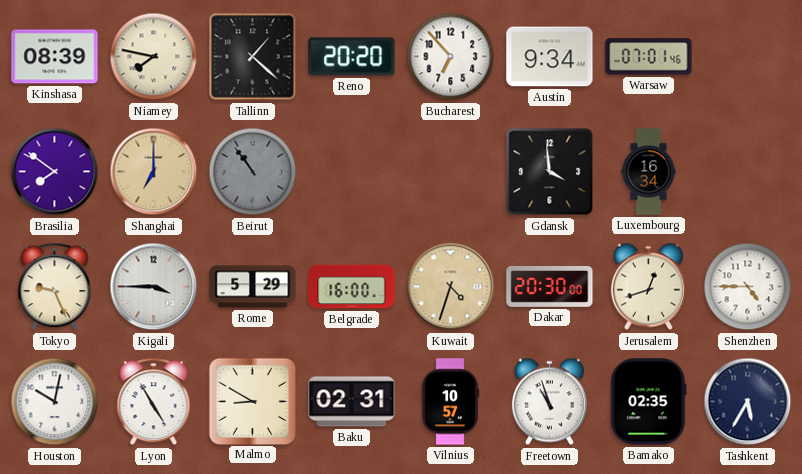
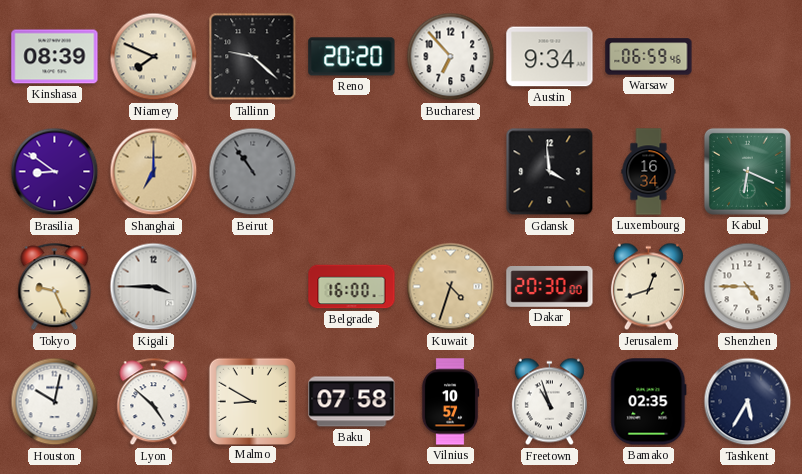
Niamey: 7:47 -> 7:49 (154, 57)
Tallinn: 1:22 -> 9:22 (253, 57)
Warsaw: 07:01 -> 06:59 (649, 57)
Brasilia: 7:51 -> 8:51 (55, 172)
Kabul: none -> 6:19 (747, 171)
Rome: 5:29 -> none (253, 287)
Lyon: 4:55 -> 4:52 (154, 402)
Baku: 02:31 -> 07:58 (352, 402)
